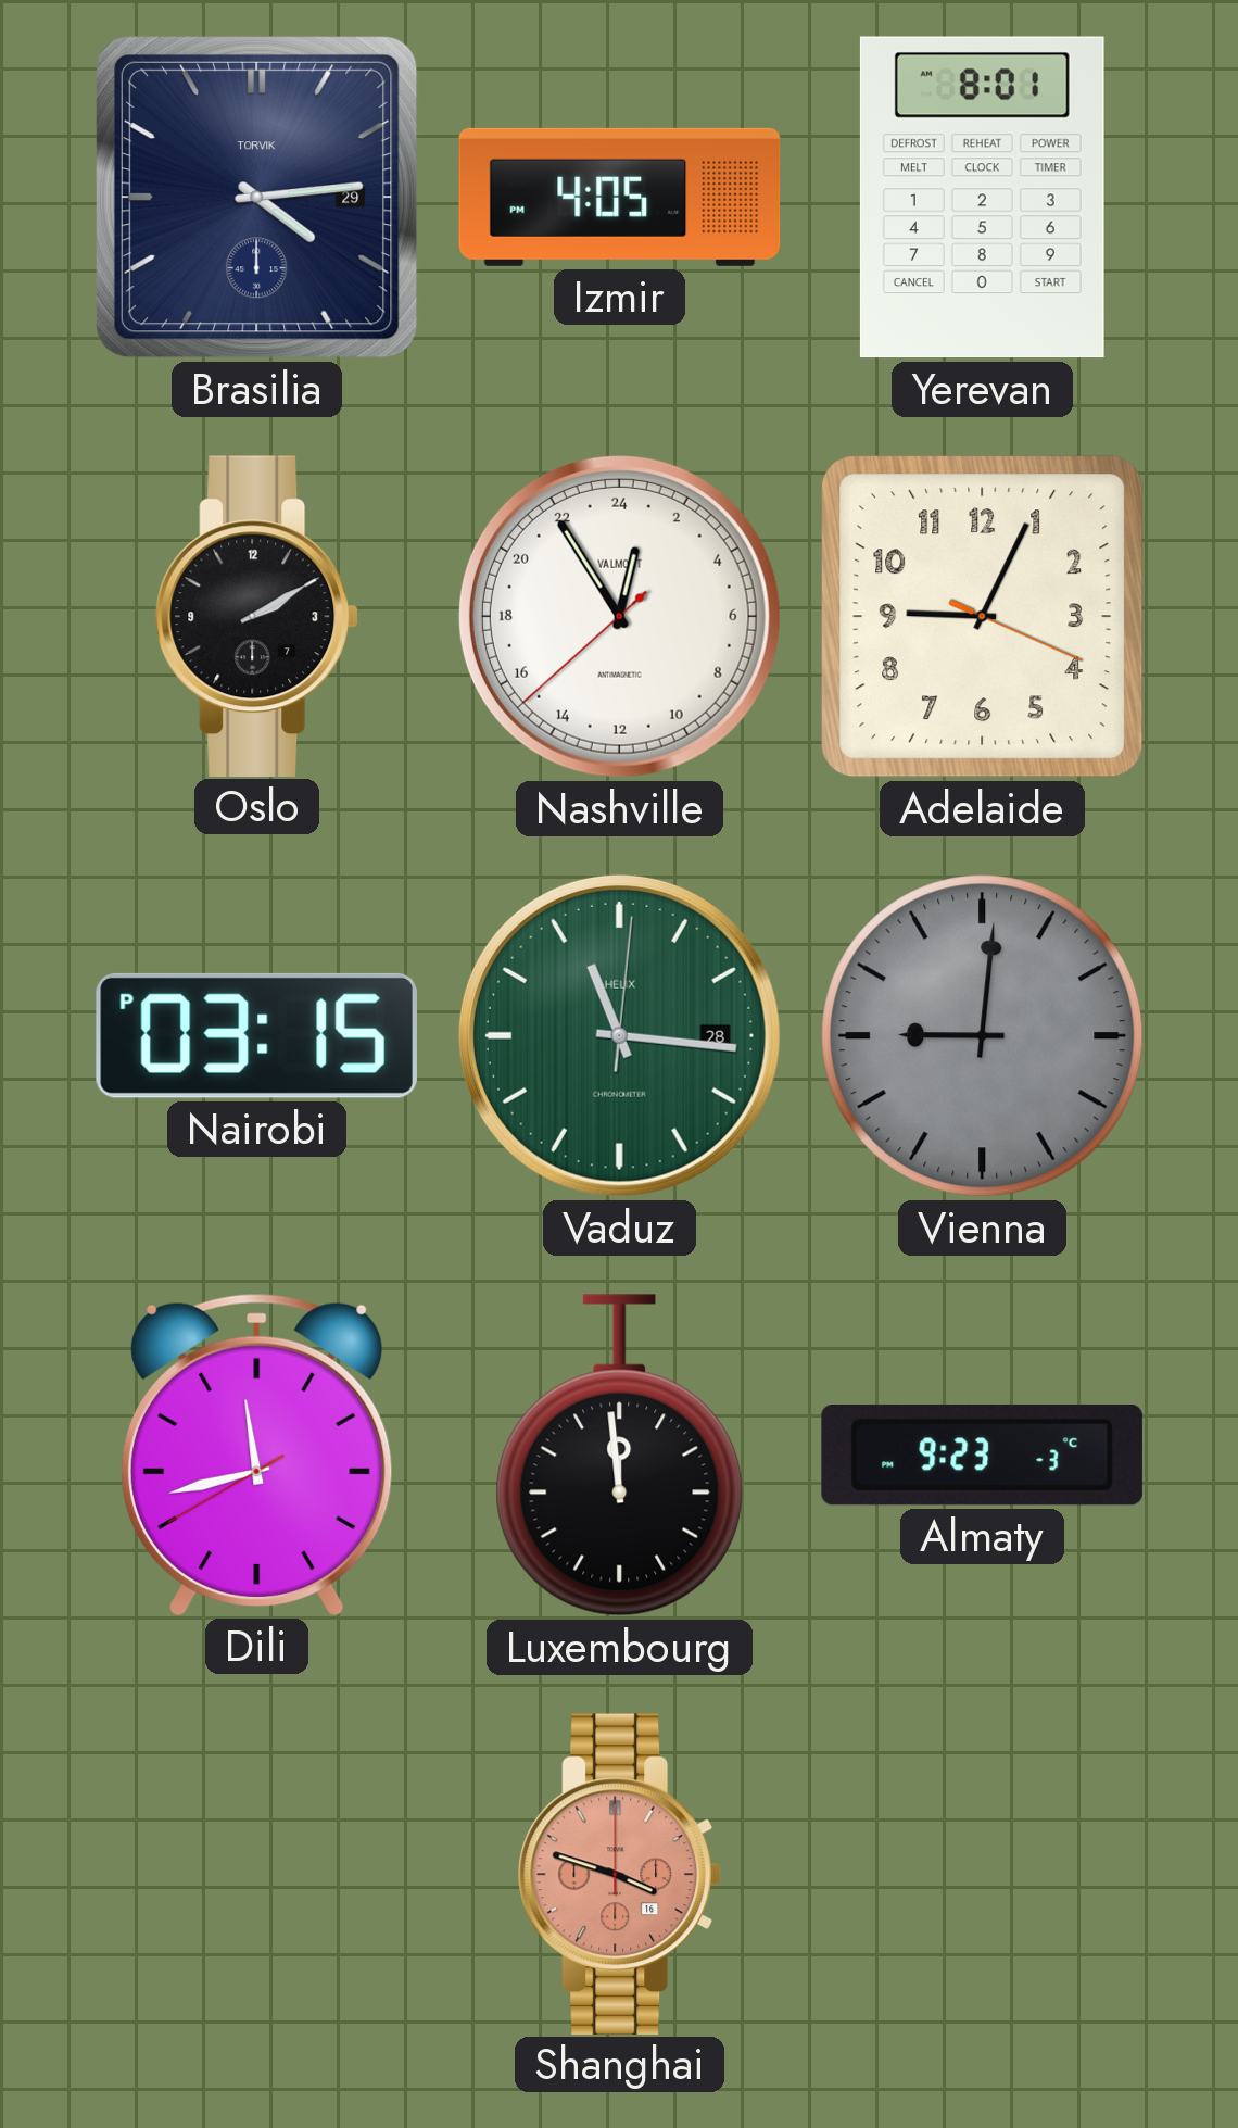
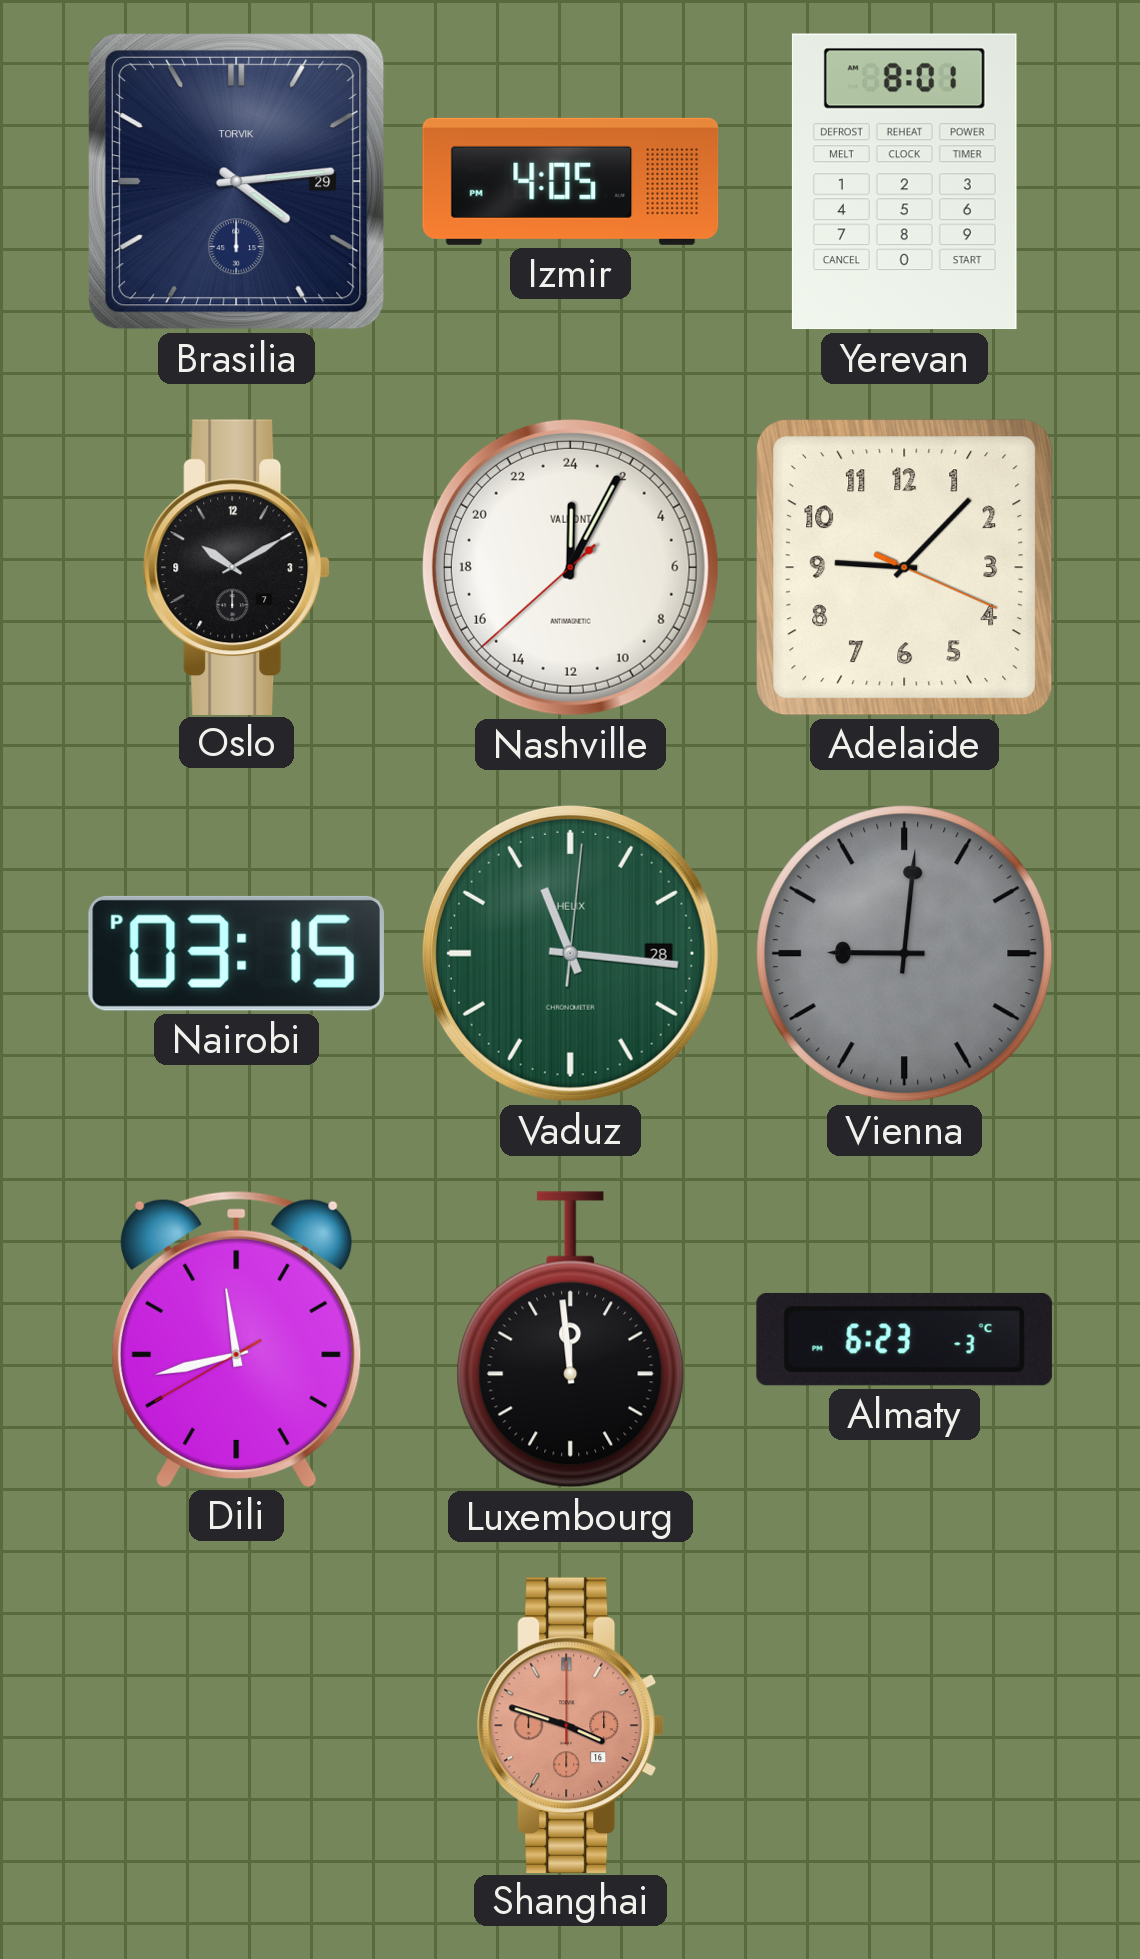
Oslo: 2:10 -> 10:10 (237, 567)
Nashville: 0:54 -> 0:04 (570, 567)
Adelaide: 9:04 -> 9:07 (905, 568)
Almaty: 9:23 -> 6:23 (904, 1339)
